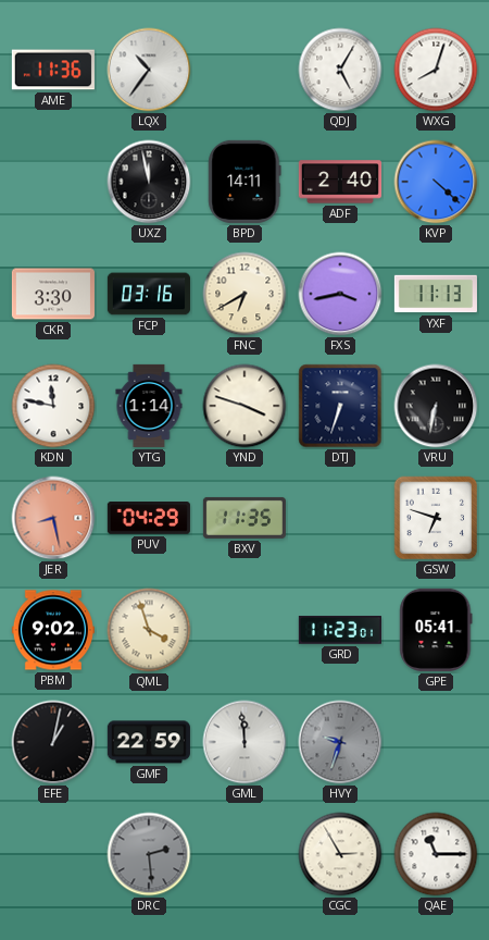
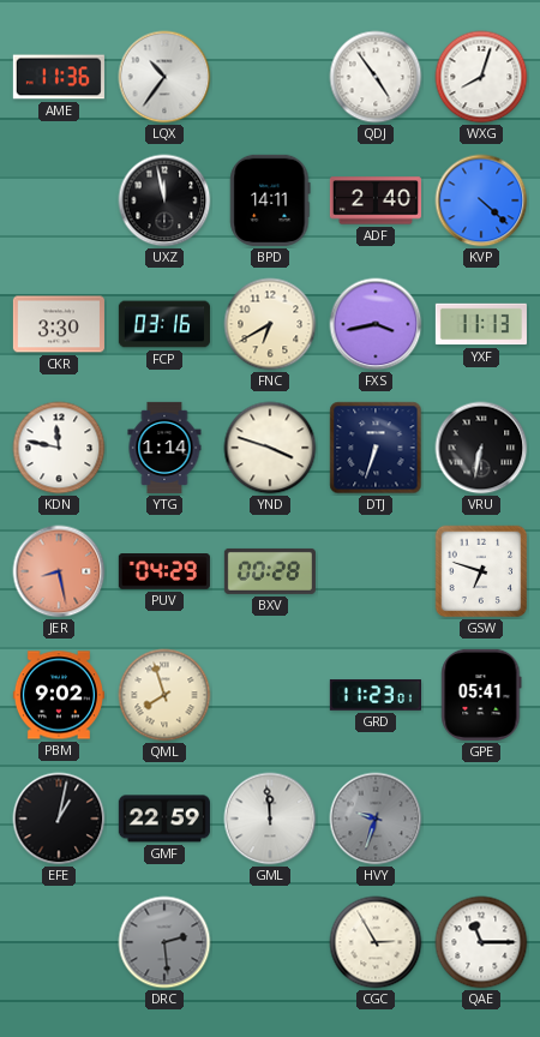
QDJ: 5:05 -> 4:54 (376, 77)
BXV: 11:35 -> 00:28 (270, 571)
QML: 3:57 -> 7:57 (164, 695)
